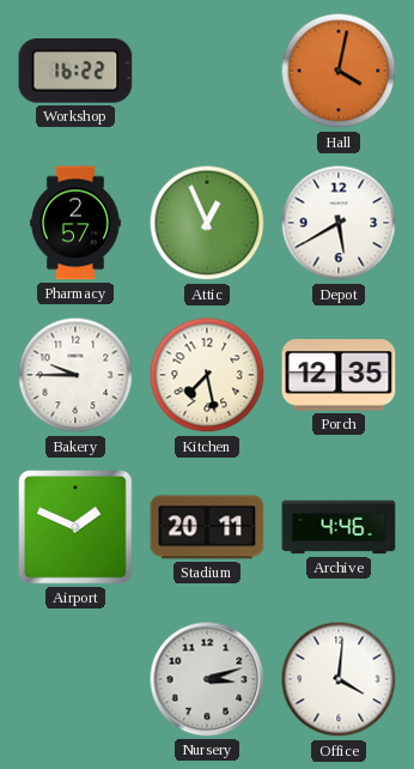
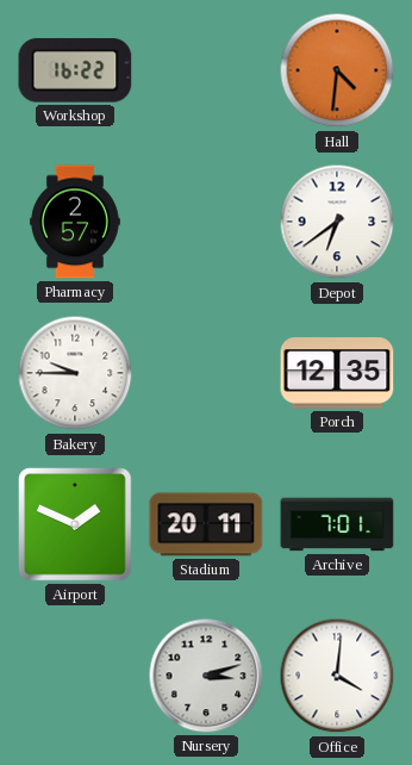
Hall: 4:02 -> 4:31 (337, 70)
Attic: 12:56 -> none (207, 223)
Depot: 5:40 -> 6:39 (337, 222)
Kitchen: 7:28 -> none (207, 375)
Archive: 4:46 -> 7:01 (337, 524)
